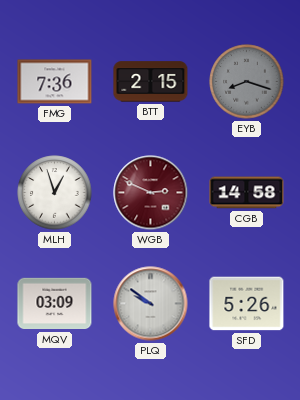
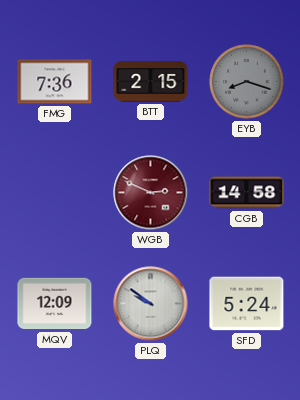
MLH: 12:57 -> none (55, 193)
MQV: 03:09 -> 12:09 (55, 304)
SFD: 5:26 -> 5:24 (247, 304)
